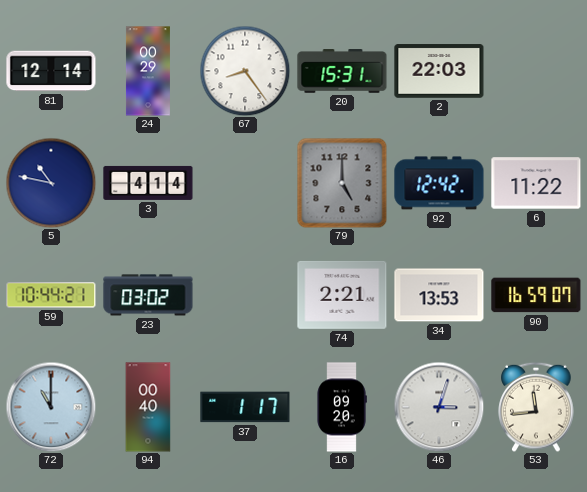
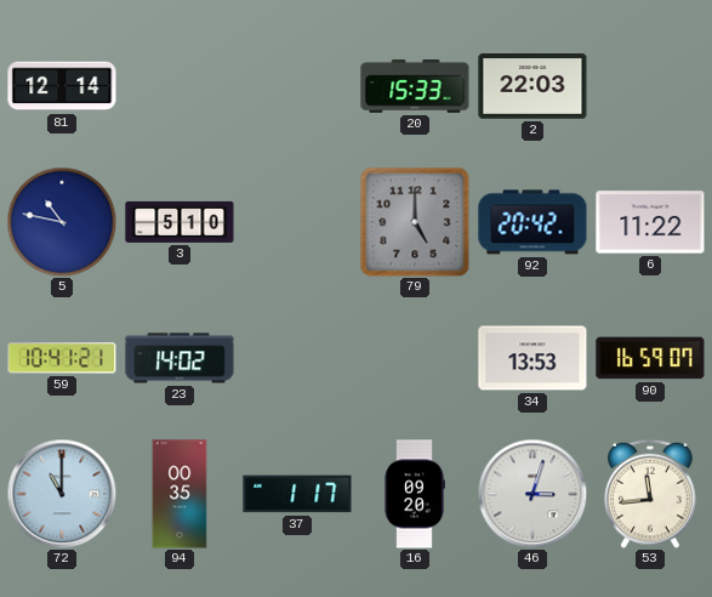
24: 00:29 -> none (148, 71)
67: 8:24 -> none (245, 71)
20: 15:31 -> 15:33 (415, 86)
3: 4:14 -> 5:10 (180, 222)
92: 12:42 -> 20:42 (532, 222)
59: 10:44 -> 10:41 (62, 358)
23: 03:02 -> 14:02 (180, 358)
74: 2:21 -> none (342, 295)
94: 00:40 -> 00:35 (180, 494)
